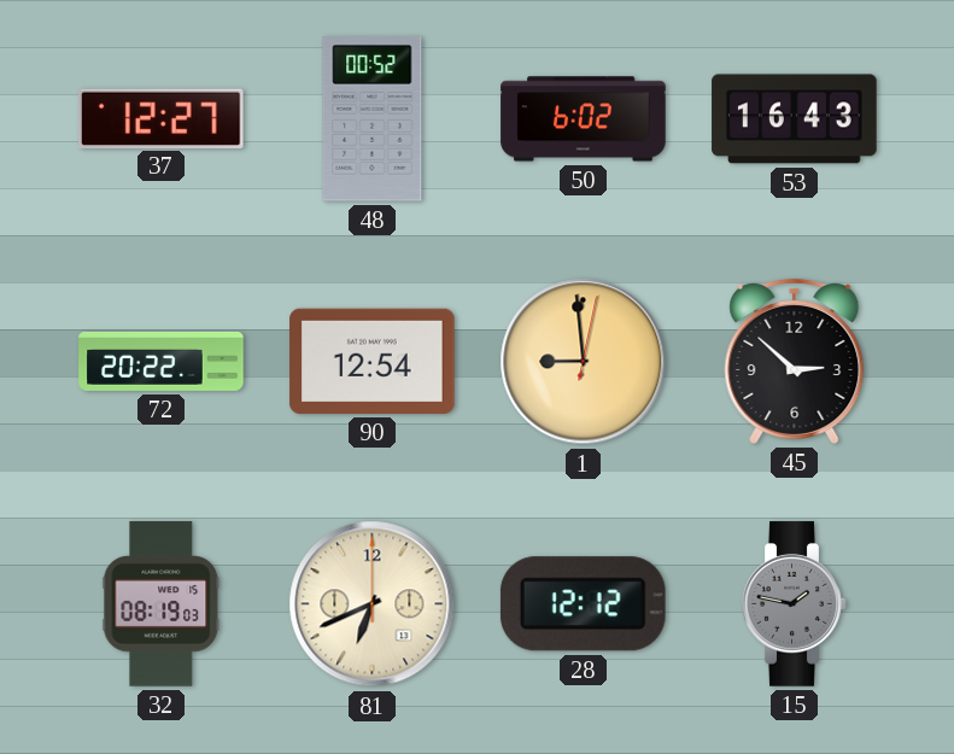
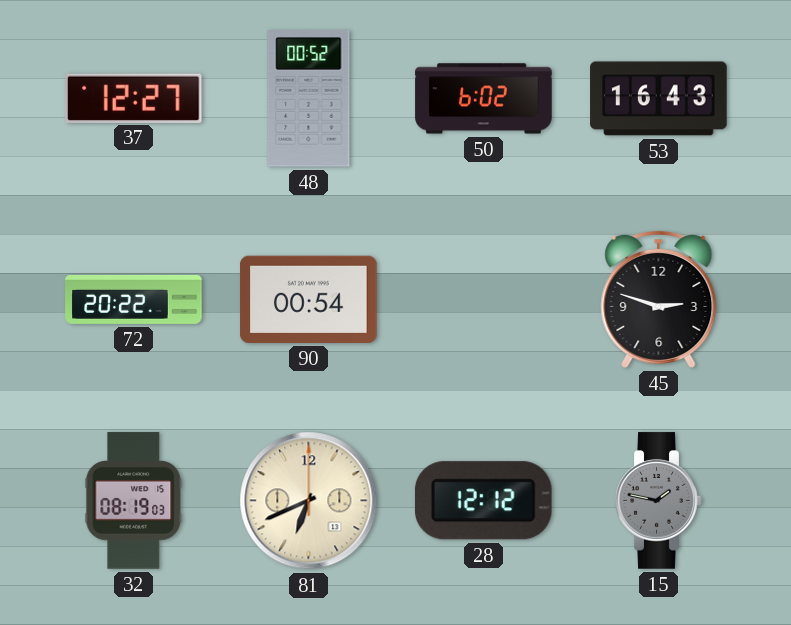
90: 12:54 -> 00:54 (309, 299)
1: 8:59 -> none (584, 362)
45: 2:52 -> 2:48 (659, 299)
